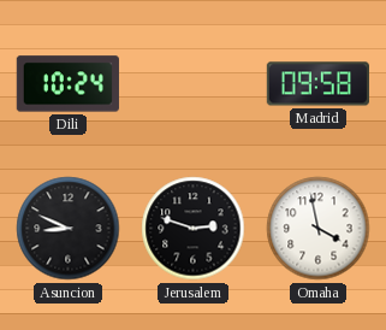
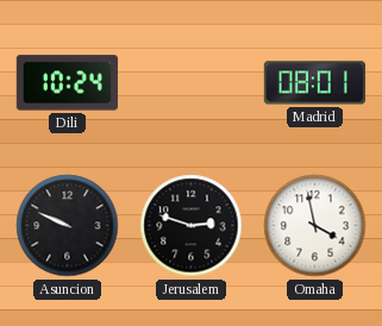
Madrid: 09:58 -> 08:01 (314, 83)
Asuncion: 8:49 -> 9:49 (68, 226)
